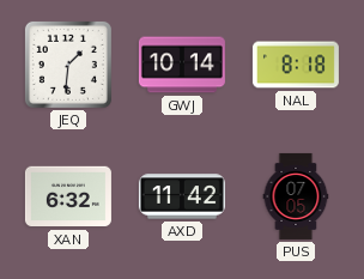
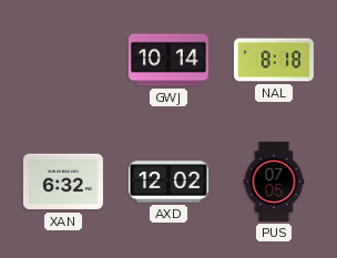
JEQ: 1:31 -> none (68, 65)
AXD: 11:42 -> 12:02 (168, 182)
